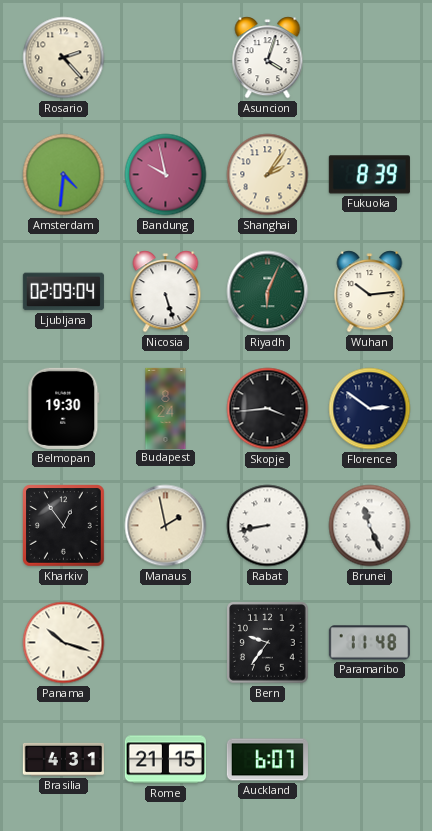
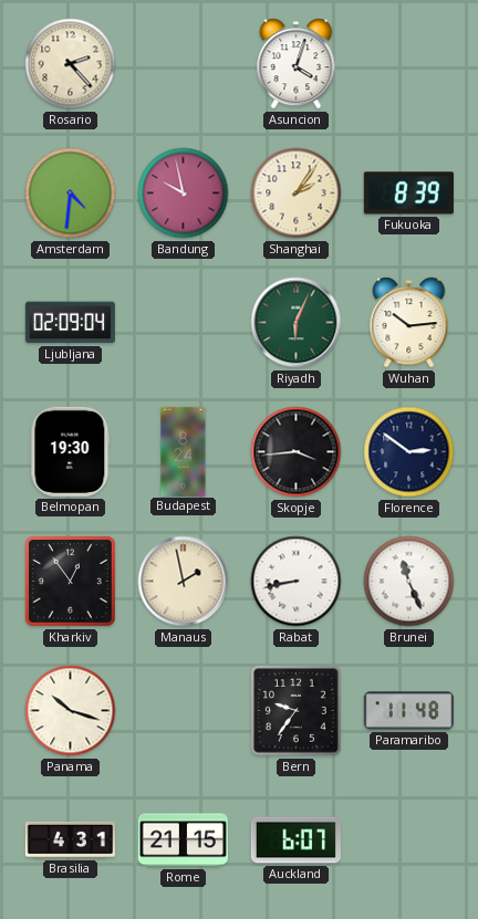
Nicosia: 5:27 -> none (166, 292)
